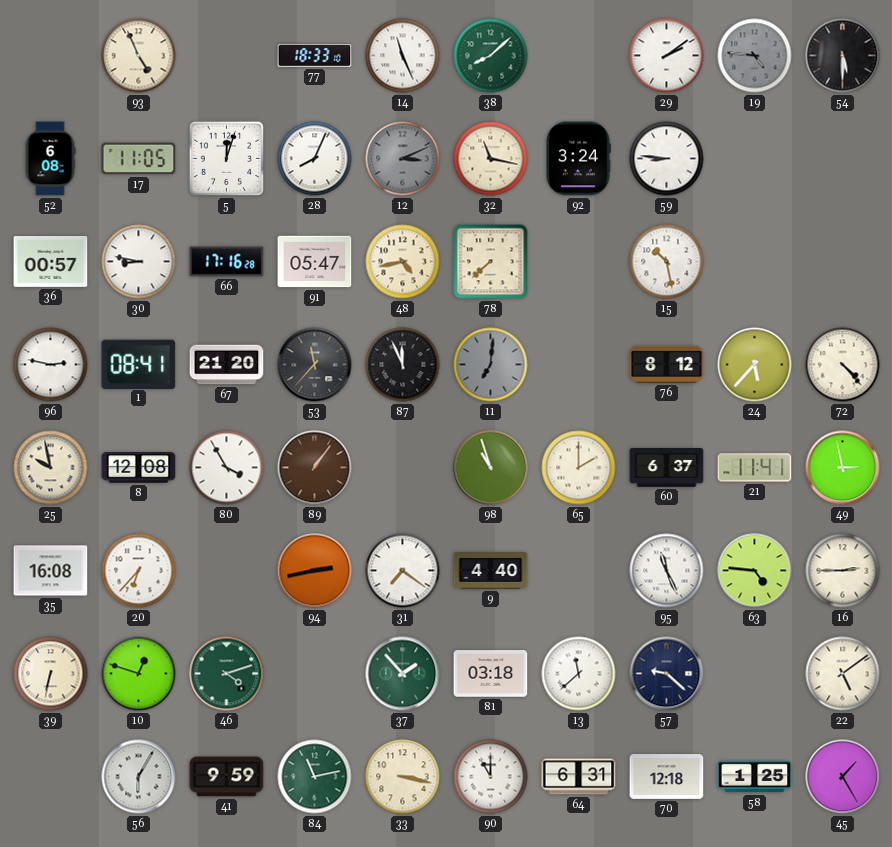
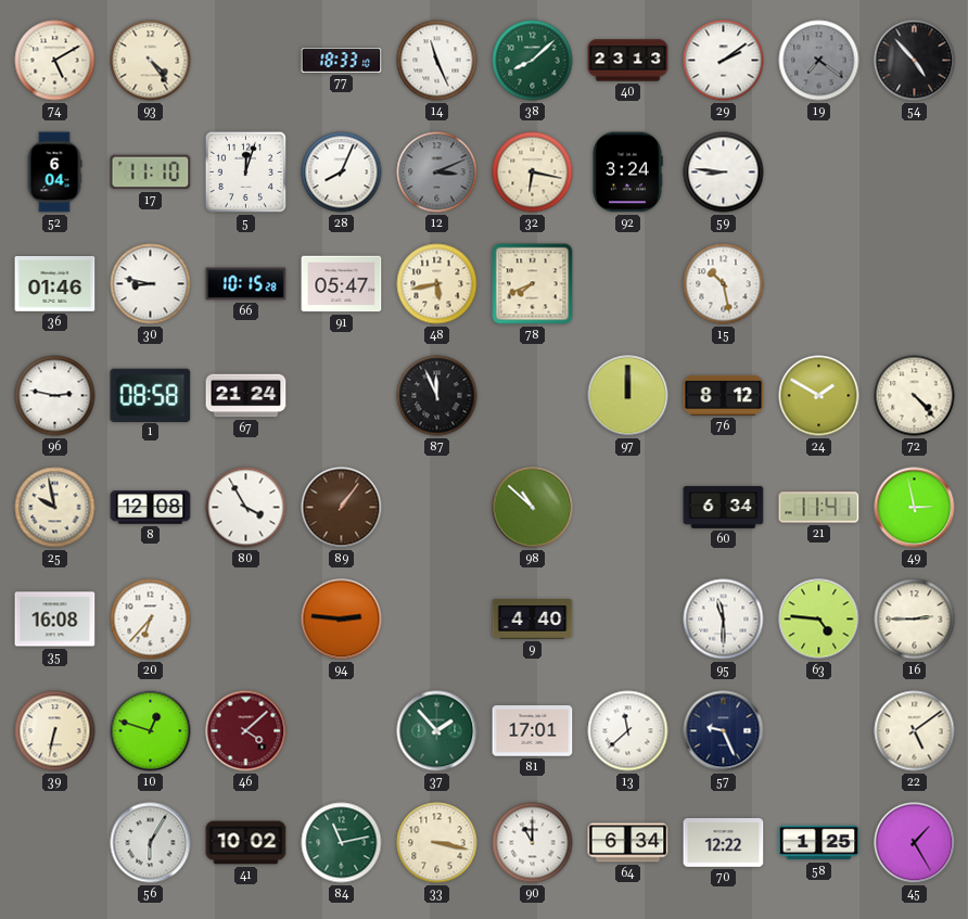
74: none -> 5:10 (55, 61)
93: 4:56 -> 4:24 (151, 61)
40: none -> 23:13 (628, 61)
19: 4:46 -> 7:21 (819, 61)
54: 5:30 -> 4:53 (915, 61)
52: 6:08 -> 6:04 (54, 173)
17: 11:05 -> 11:10 (151, 173)
32: 11:17 -> 6:17 (533, 173)
36: 00:57 -> 01:46 (55, 284)
66: 17:16 -> 10:15 (246, 284)
48: 4:43 -> 5:43 (437, 284)
78: 7:38 -> 7:41 (533, 284)
1: 08:41 -> 08:58 (151, 395)
67: 21:20 -> 21:24 (246, 396)
53: 11:37 -> none (315, 365)
11: 7:01 -> none (491, 365)
97: none -> 12:00 (628, 396)
24: 5:37 -> 1:50 (819, 396)
98: 10:57 -> 10:52 (533, 508)
65: 2:00 -> none (579, 468)
60: 6:37 -> 6:34 (724, 508)
94: 2:43 -> 2:46 (342, 620)
31: 7:21 -> none (403, 571)
95: 11:26 -> 11:30 (724, 620)
46: 4:12 -> 4:08 (246, 731)
46 dial: green -> burgundy (246, 731)
81: 03:18 -> 17:01 (533, 731)
57: 9:22 -> 9:26 (724, 731)
41: 9:59 -> 10:02 (246, 843)
64: 6:31 -> 6:34 (628, 843)
70: 12:18 -> 12:22 (724, 843)
